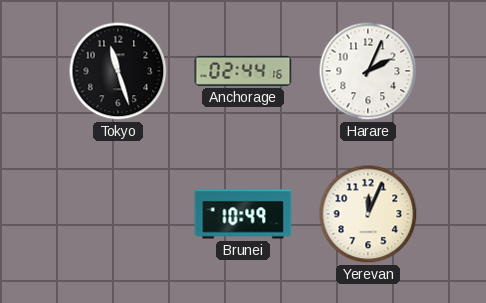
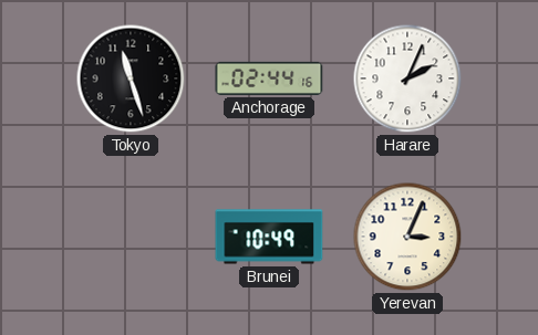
Yerevan: 12:04 -> 3:04 (407, 237)
